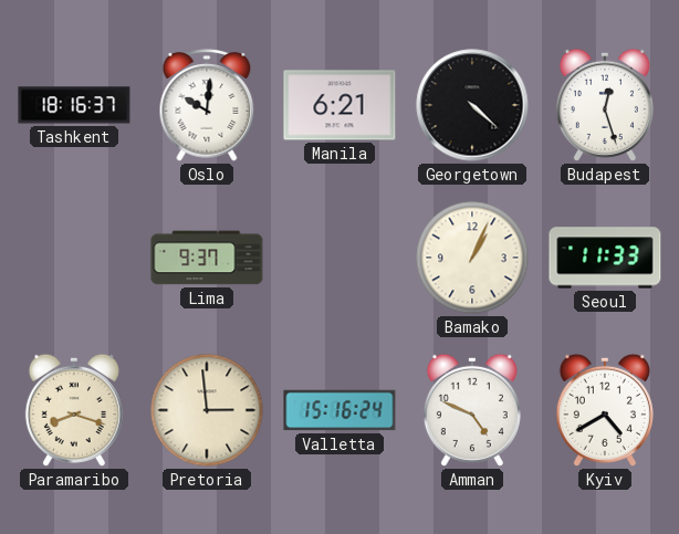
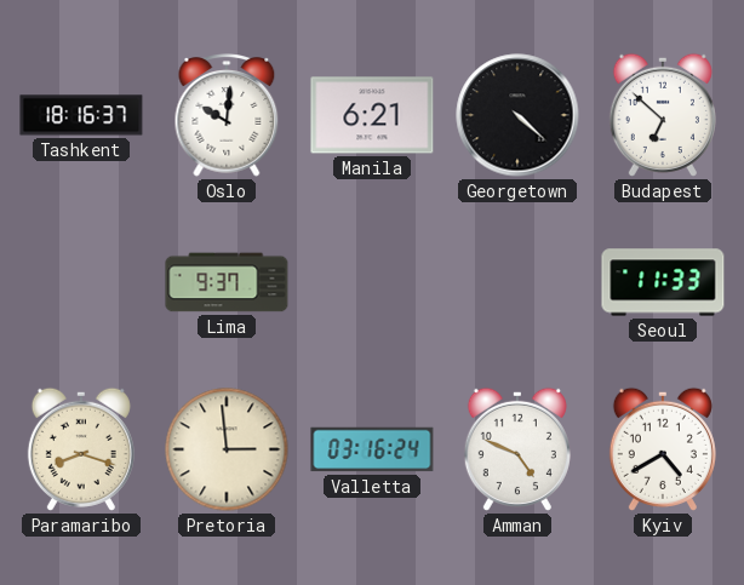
Budapest: 12:27 -> 6:52 (663, 115)
Bamako: 1:04 -> none (472, 258)
Valletta: 15:16 -> 03:16 (372, 449)
